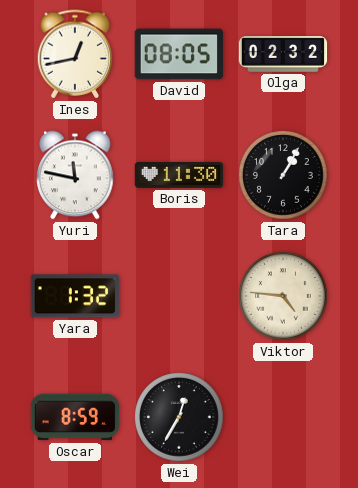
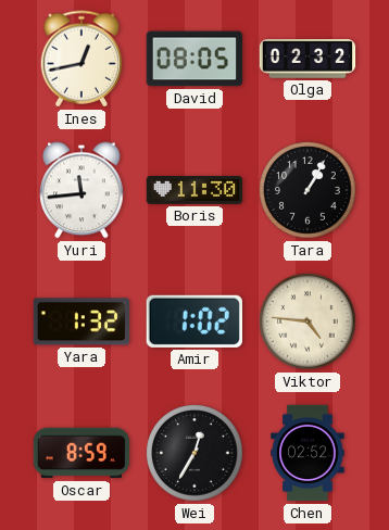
Yuri: 11:47 -> 11:44 (81, 190)
Amir: none -> 1:02 (195, 321)
Chen: none -> 02:52 (308, 453)
